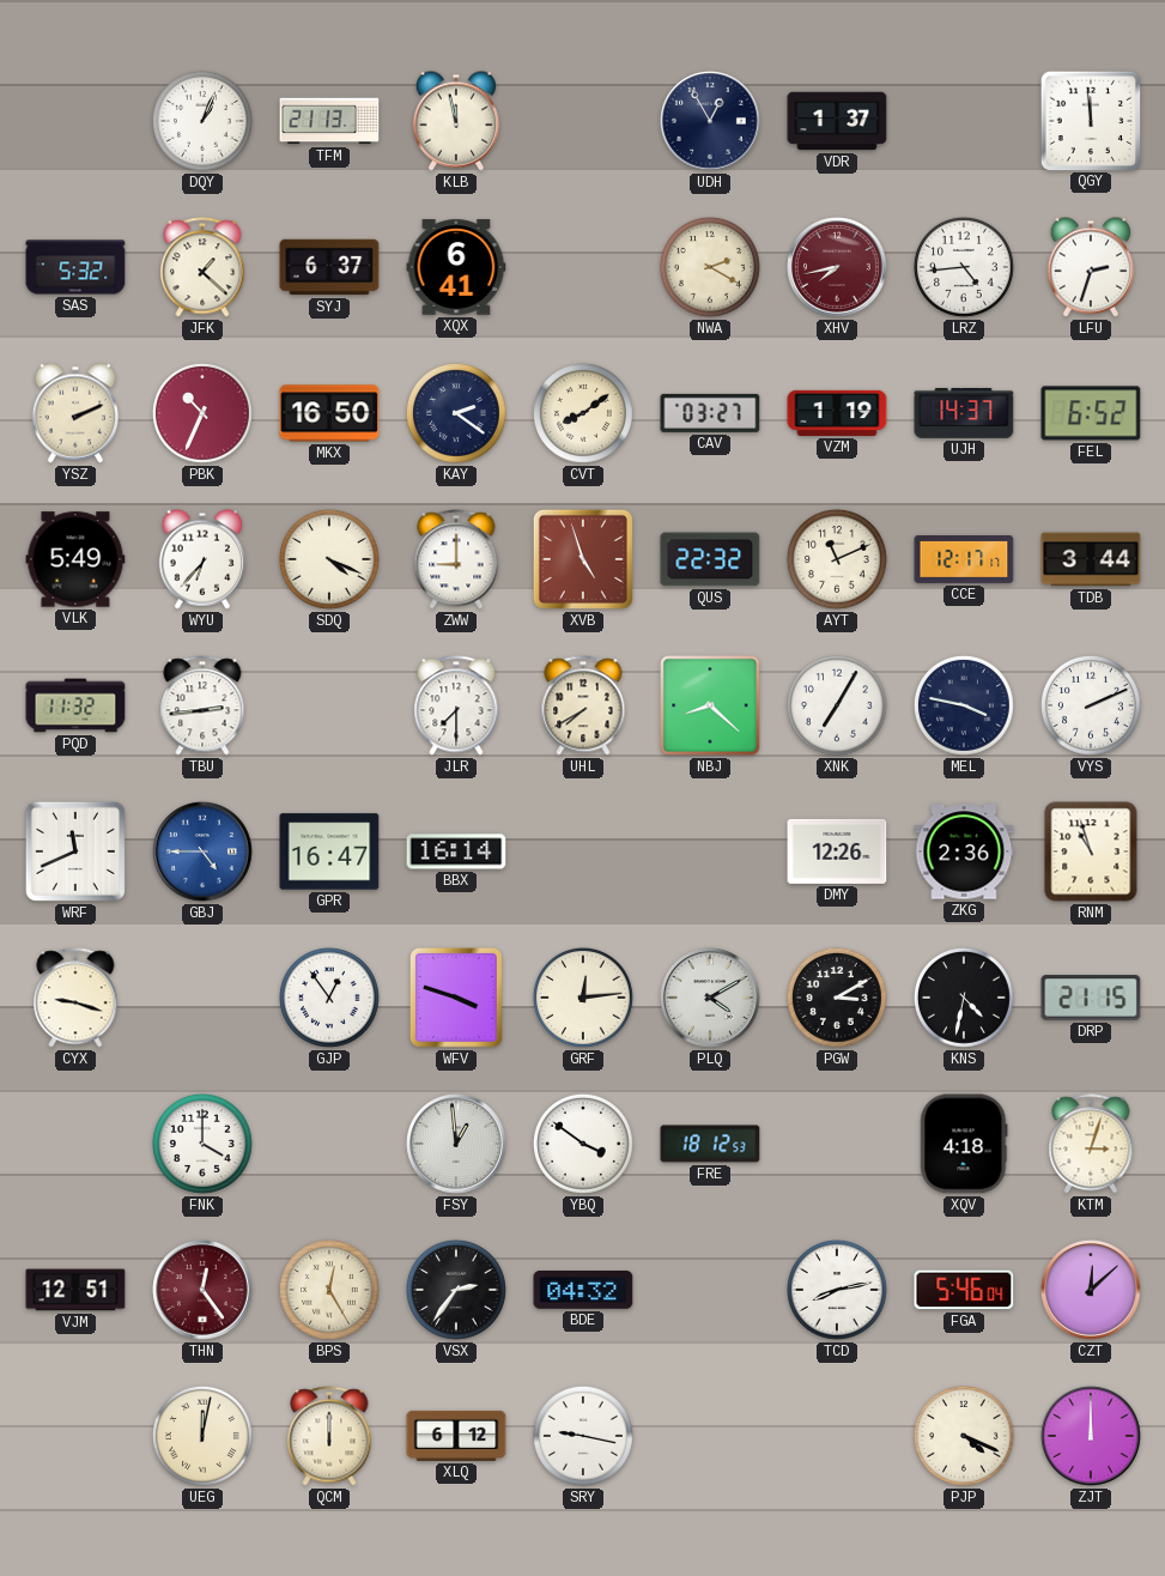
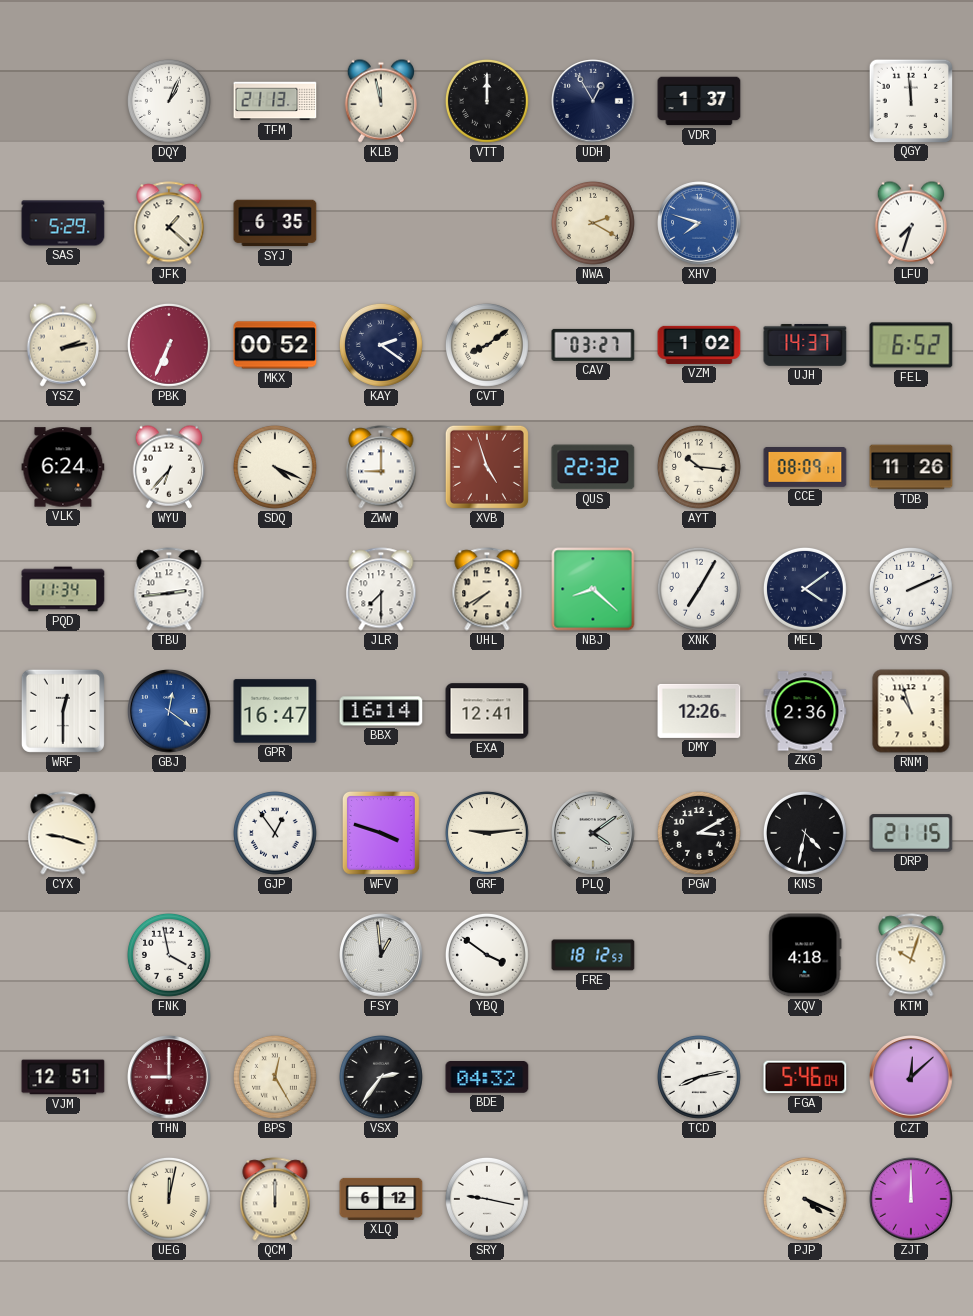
VTT: none -> 12:00 (487, 101)
SAS: 5:32 -> 5:29 (63, 223)
SYJ: 6:37 -> 6:35 (275, 223)
XQX: 6:41 -> none (456, 267)
XHV: 7:43 -> 7:48 (699, 223)
XHV dial: burgundy -> blue (699, 223)
LRZ: 4:44 -> none (964, 267)
LFU: 2:33 -> 7:33 (910, 223)
YSZ: 2:11 -> 2:13 (62, 345)
PBK: 10:34 -> 6:34 (169, 345)
MKX: 16:50 -> 00:52 (275, 345)
VZM: 1:19 -> 1:02 (699, 345)
VLK: 5:49 -> 6:24 (63, 467)
AYT: 11:11 -> 10:16 (699, 467)
CCE: 12:17 -> 08:09 (805, 468)
TDB: 3:44 -> 11:26 (911, 467)
PQD: 11:32 -> 11:34 (63, 589)
MEL: 3:47 -> 4:09 (805, 589)
WRF: 11:41 -> 12:30 (63, 711)
GBJ: 4:45 -> 12:21 (169, 711)
EXA: none -> 12:41 (487, 711)
GRF: 12:14 -> 9:14 (487, 833)
PLQ: 4:10 -> 4:09 (593, 833)
FNK: 4:00 -> 3:58 (169, 955)
KTM: 3:03 -> 10:03 (911, 955)
THN: 12:24 -> 9:00 (169, 1077)
